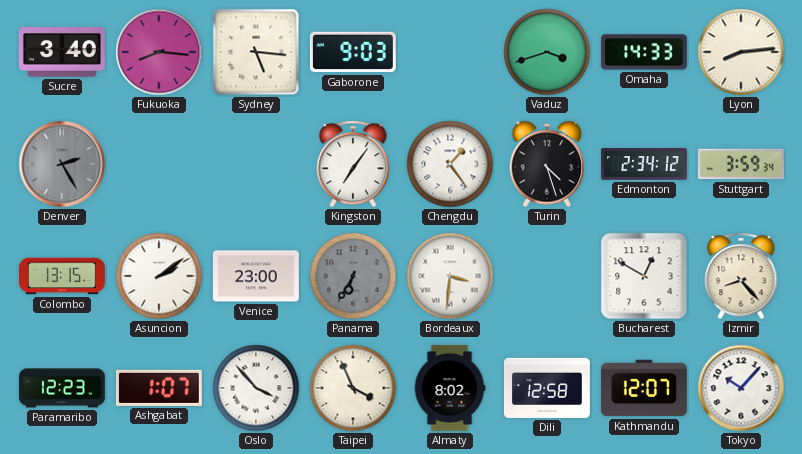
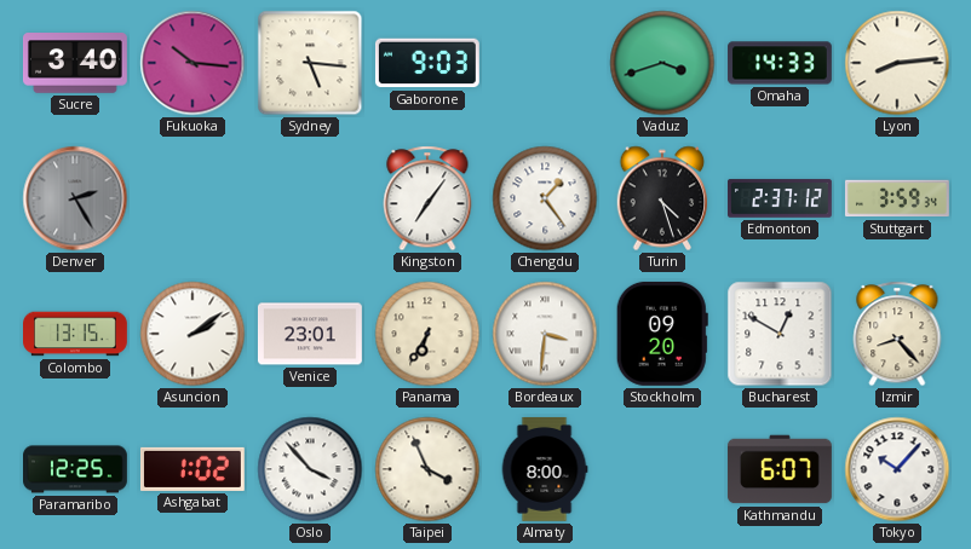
Fukuoka: 8:16 -> 10:16 (193, 63)
Edmonton: 2:34 -> 2:37 (781, 198)
Venice: 23:00 -> 23:01 (310, 334)
Panama dial: grey -> cream (427, 334)
Stockholm: none -> 09:20 (662, 334)
Paramaribo: 12:23 -> 12:25 (76, 469)
Ashgabat: 1:07 -> 1:02 (193, 469)
Almaty: 8:02 -> 8:00 (545, 469)
Dili: 12:58 -> none (548, 388)
Kathmandu: 12:07 -> 6:07 (780, 469)
